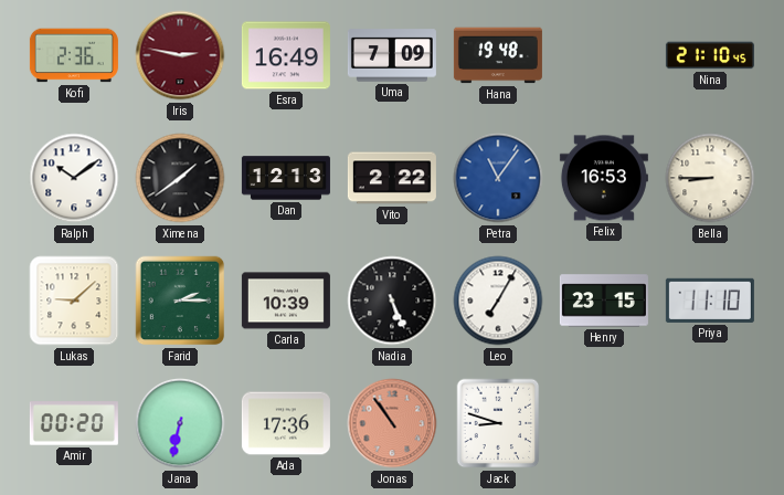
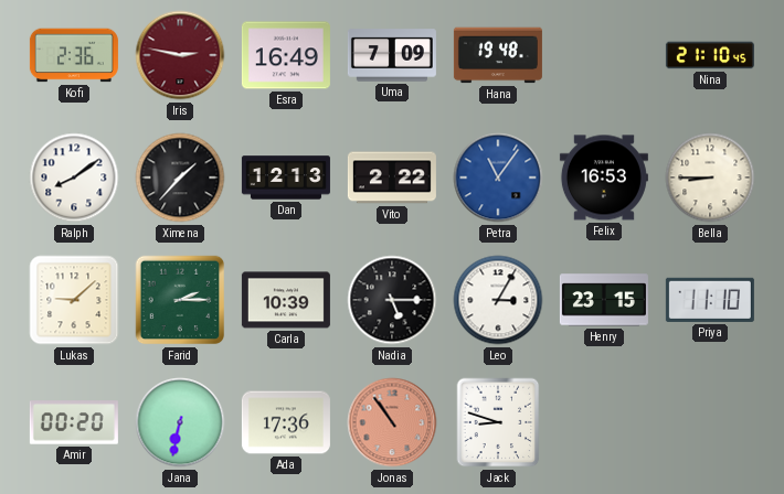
Ralph: 10:09 -> 8:09 (74, 178)
Ximena: 1:39 -> 1:37 (180, 178)
Nadia: 5:26 -> 5:15 (392, 300)
Leo: 7:05 -> 3:05 (498, 300)
